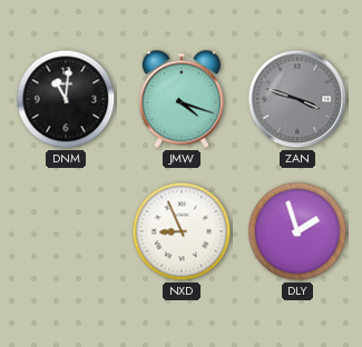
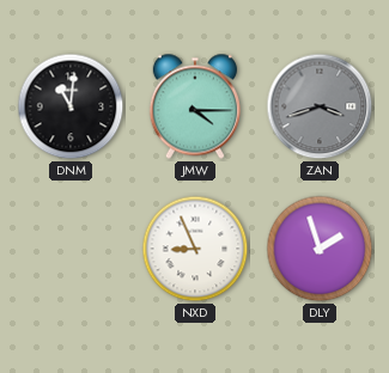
JMW: 4:18 -> 4:15 (195, 106)
ZAN: 3:48 -> 3:42 (320, 106)
